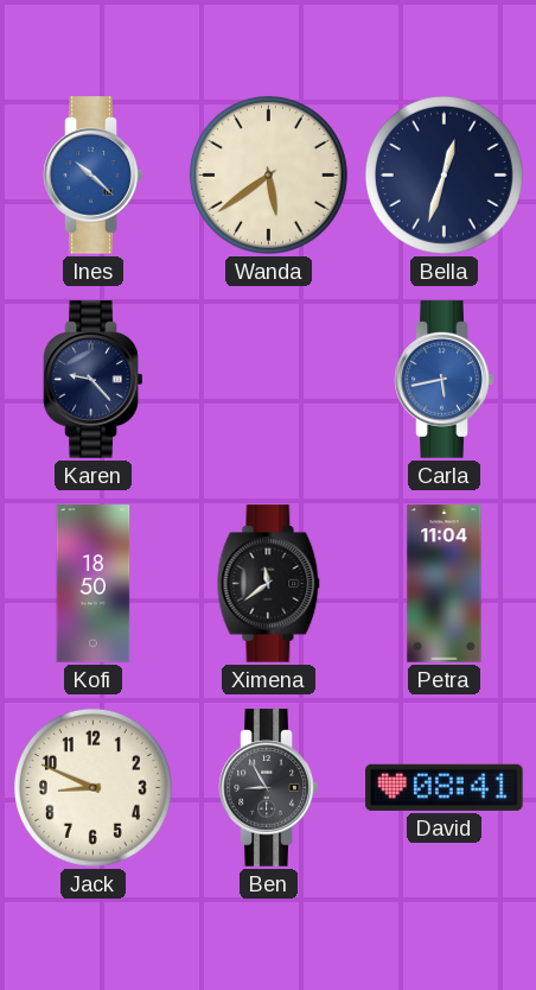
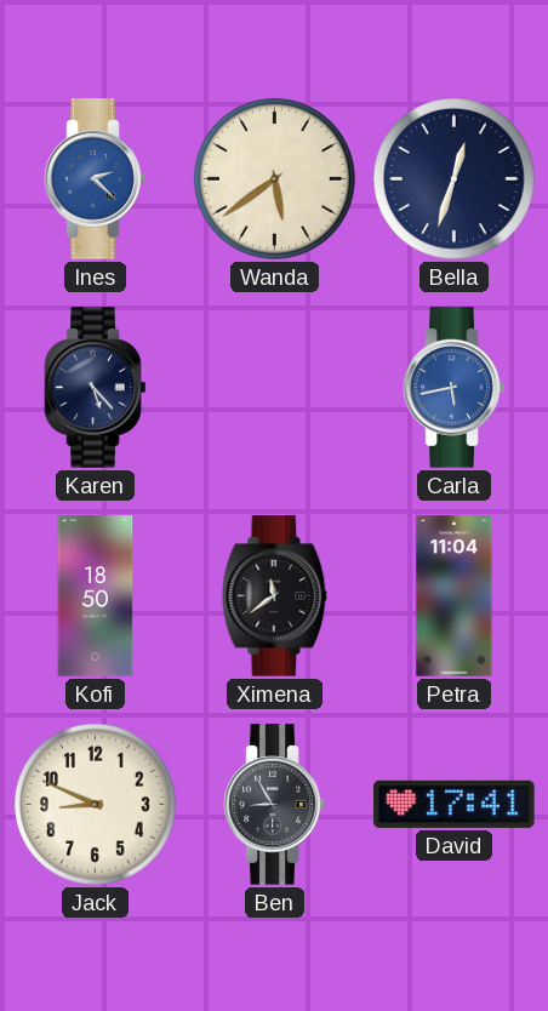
Ines: 10:22 -> 2:22 (96, 179)
Karen: 9:23 -> 5:23 (96, 388)
David: 08:41 -> 17:41 (455, 804)
